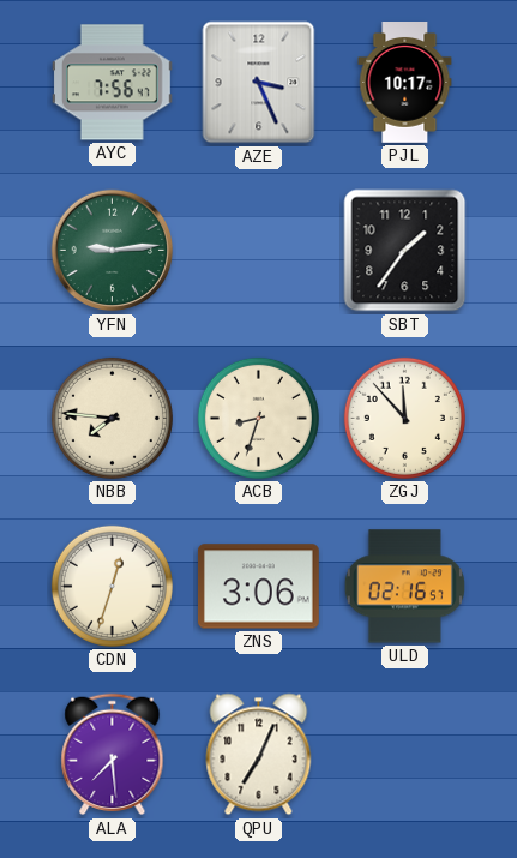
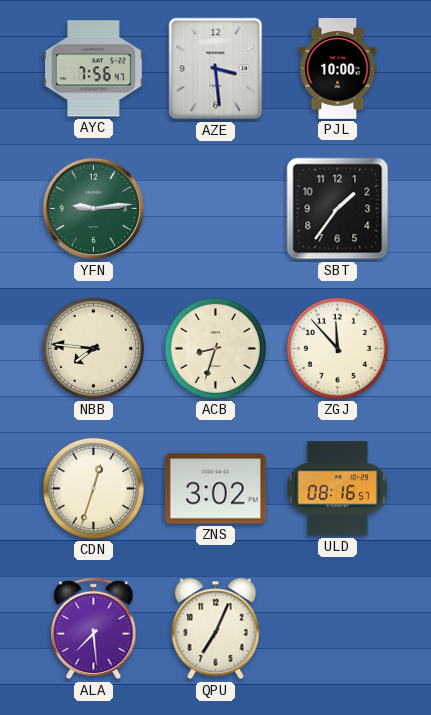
AZE: 3:26 -> 3:29 (216, 69)
PJL: 10:17 -> 10:00 (338, 69)
ZNS: 3:06 -> 3:02 (215, 489)
ULD: 02:16 -> 08:16 (337, 489)
